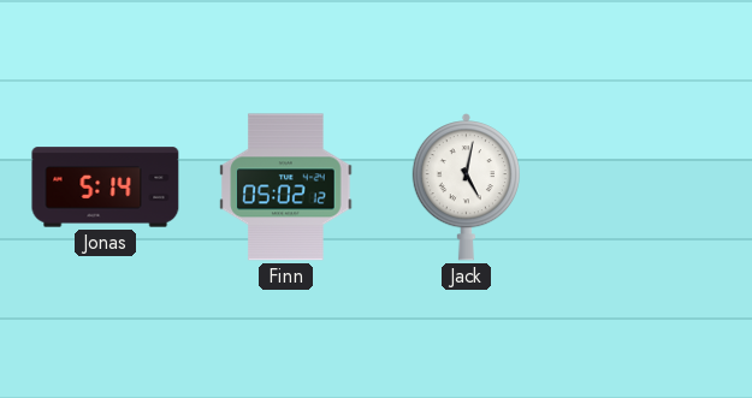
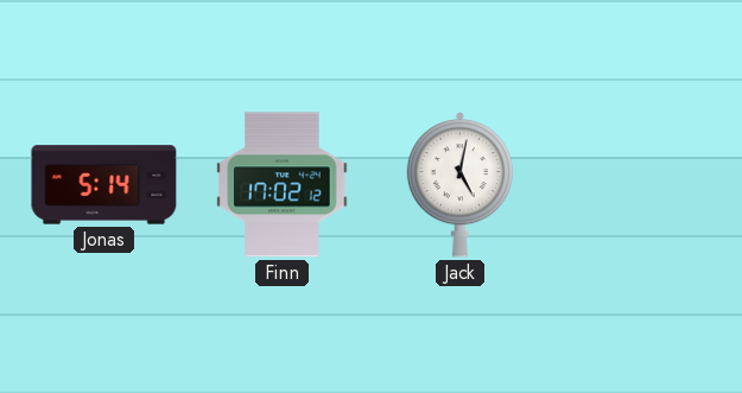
Finn: 05:02 -> 17:02 (283, 185)
